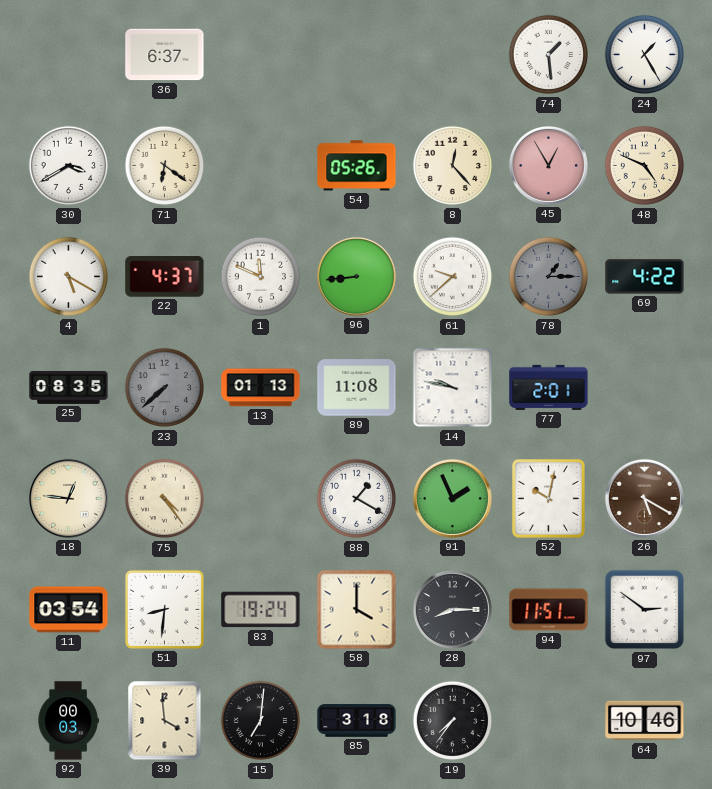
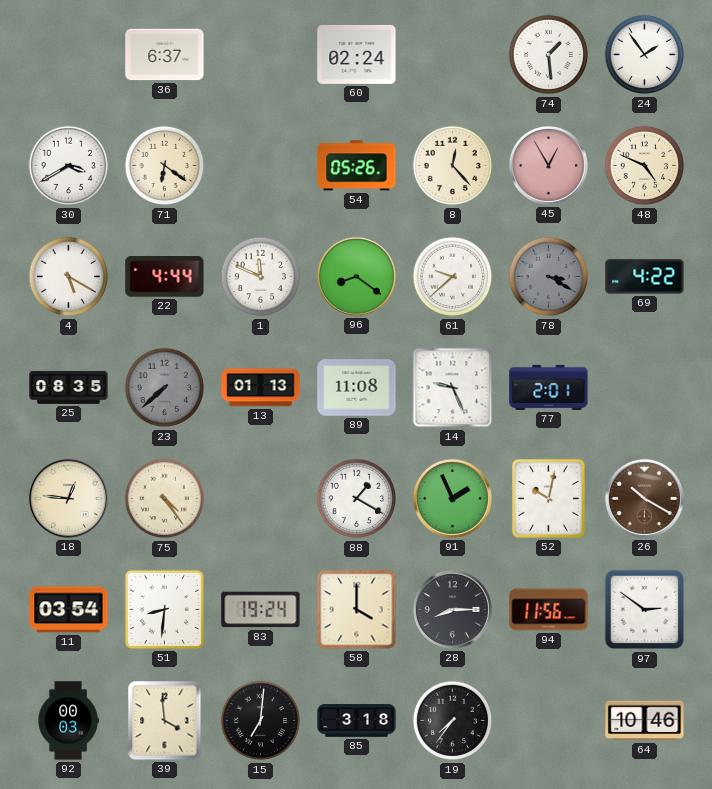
60: none -> 02:24 (357, 54)
24: 1:25 -> 1:54 (645, 55)
22: 4:37 -> 4:44 (165, 277)
96: 8:44 -> 8:21 (356, 276)
78: 1:15 -> 3:20 (549, 277)
14: 9:47 -> 9:26 (453, 388)
26: 5:20 -> 10:20 (644, 498)
94: 11:51 -> 11:56 (549, 610)
